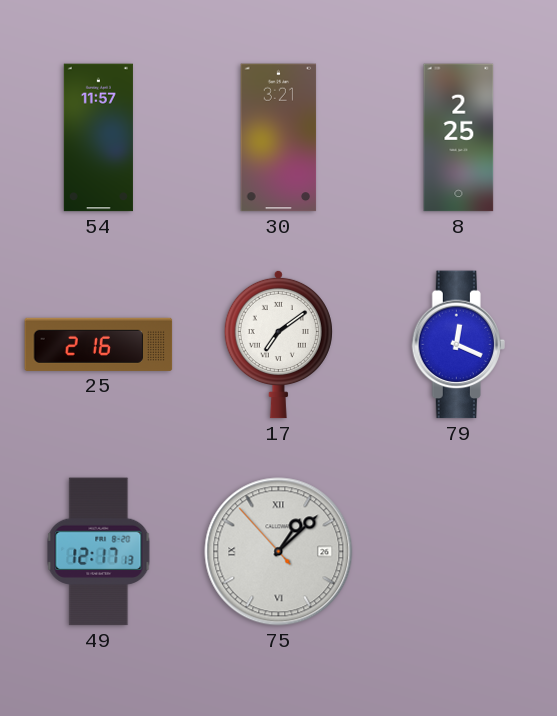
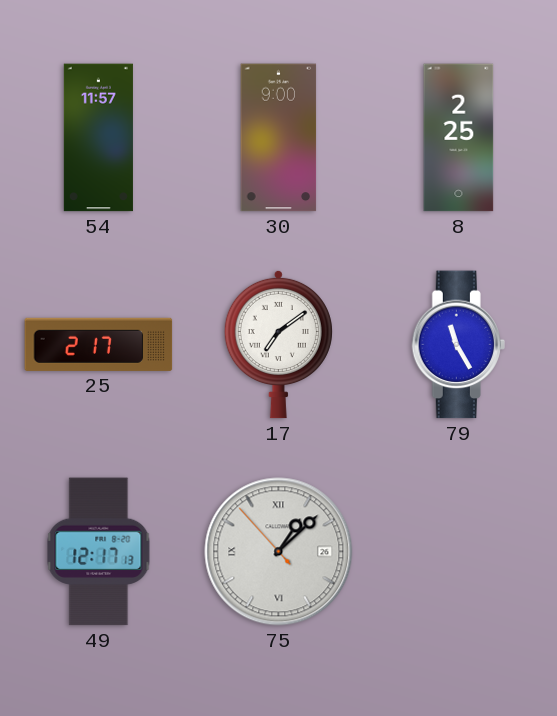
30: 3:21 -> 9:00 (279, 138)
25: 2:16 -> 2:17 (99, 344)
79: 12:19 -> 11:25 (458, 345)
